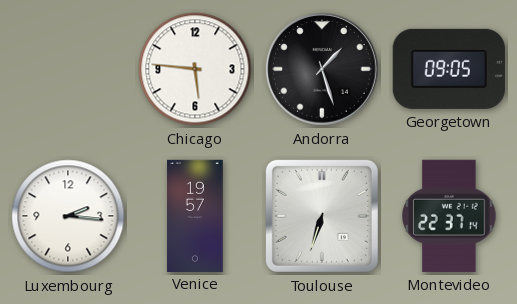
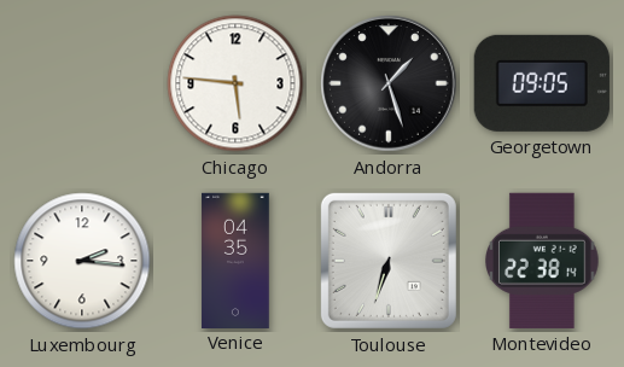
Venice: 19:57 -> 04:35 (235, 260)
Montevideo: 22:37 -> 22:38 (543, 261)
